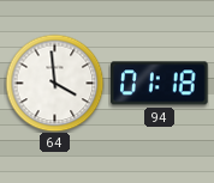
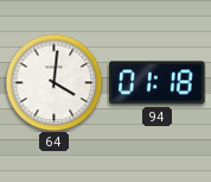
64: 3:59 -> 4:01 (53, 82)
